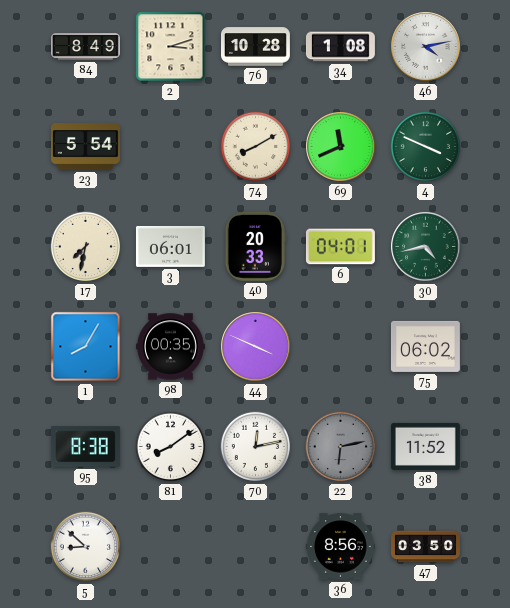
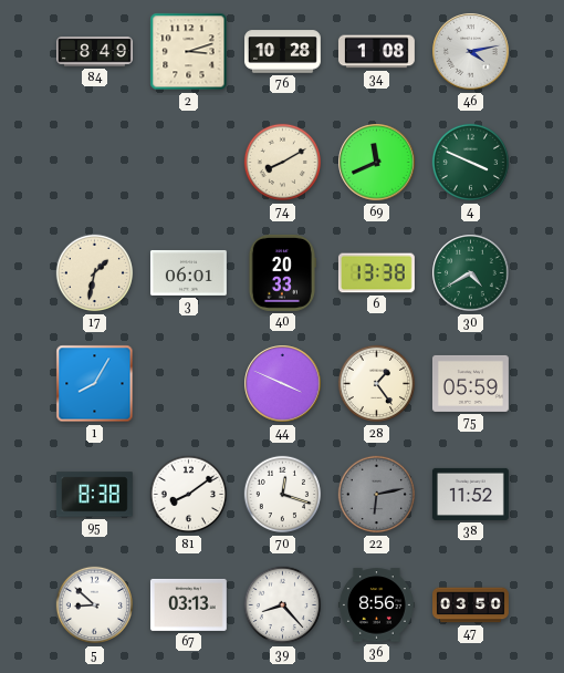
23: 5:54 -> none (85, 147)
17: 7:32 -> 1:32 (95, 273)
6: 04:01 -> 13:38 (376, 273)
30: 4:43 -> 4:40 (471, 273)
98: 00:35 -> none (170, 347)
28: none -> 1:24 (377, 384)
75: 06:02 -> 05:59 (470, 383)
70: 12:13 -> 12:18 (283, 495)
67: none -> 03:13 (188, 604)
39: none -> 8:23 (283, 605)
